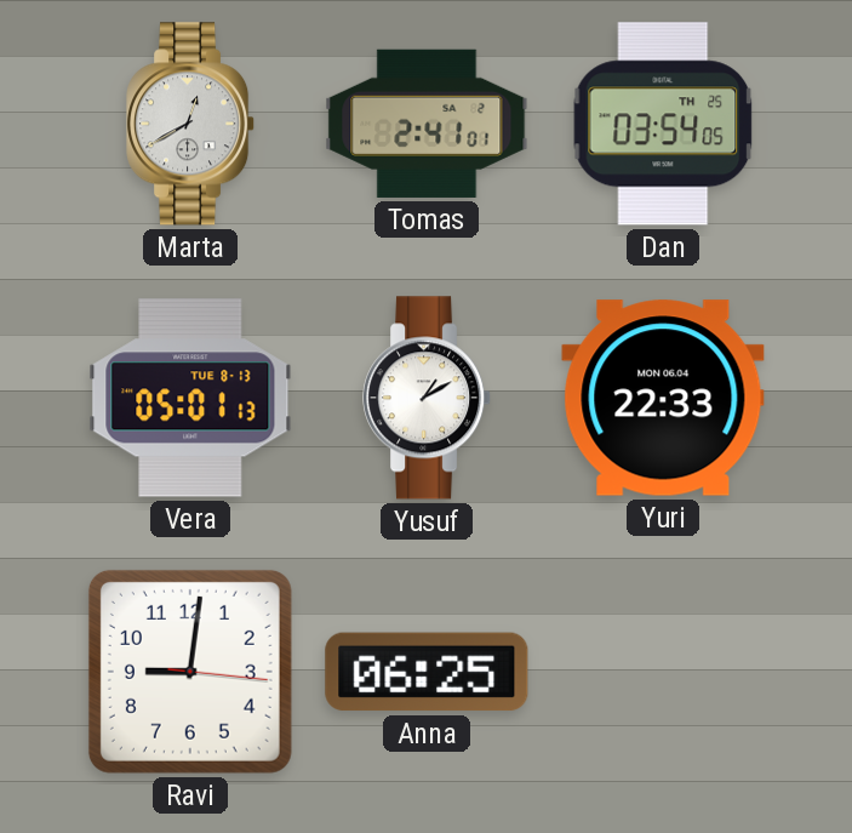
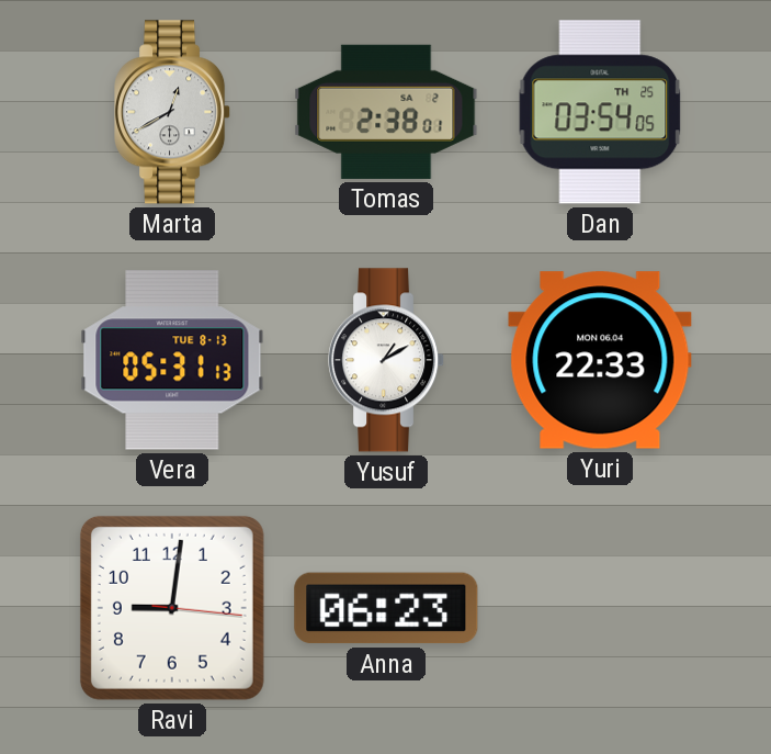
Tomas: 2:41 -> 2:38 (386, 112)
Vera: 05:01 -> 05:31 (172, 360)
Anna: 06:25 -> 06:23 (386, 608)
